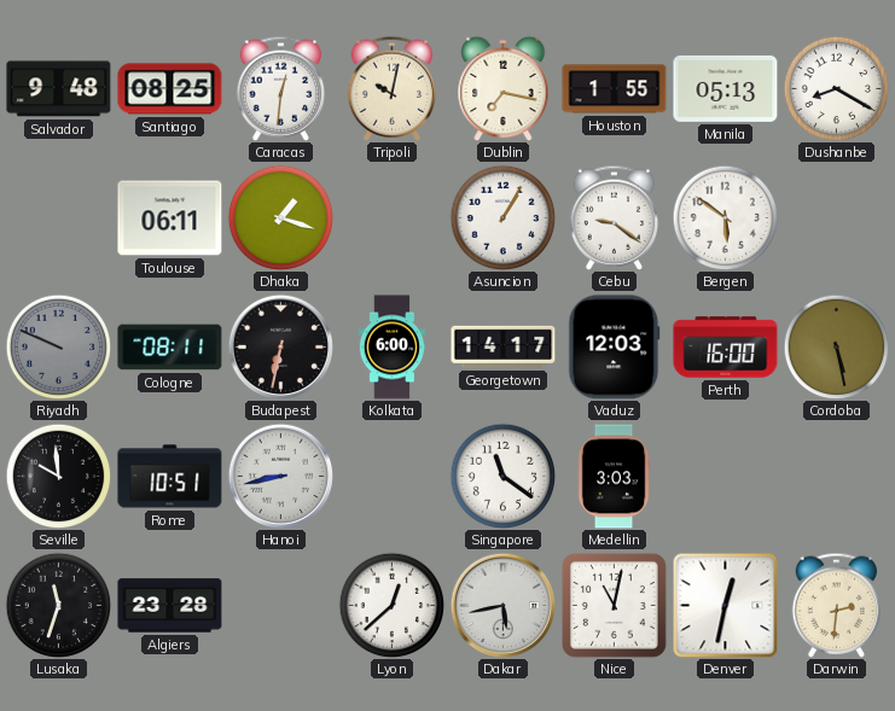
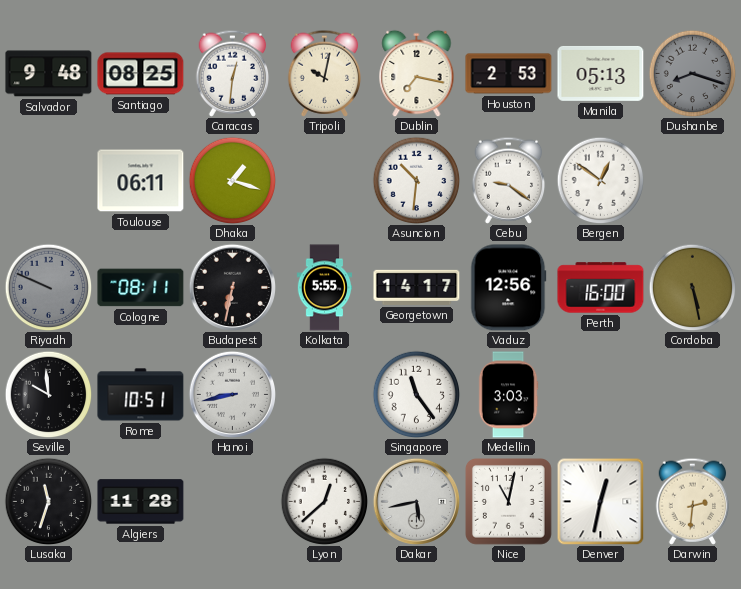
Houston: 1:55 -> 2:53 (509, 74)
Dushanbe: 8:20 -> 8:18 (692, 73)
Dushanbe dial: white -> grey (692, 73)
Asuncion: 1:05 -> 10:31 (416, 180)
Bergen: 5:51 -> 12:51 (600, 180)
Kolkata: 6:00 -> 5:55 (325, 288)
Vaduz: 12:03 -> 12:56 (509, 288)
Singapore: 11:21 -> 11:24 (416, 394)
Algiers: 23:28 -> 11:28 (141, 502)
